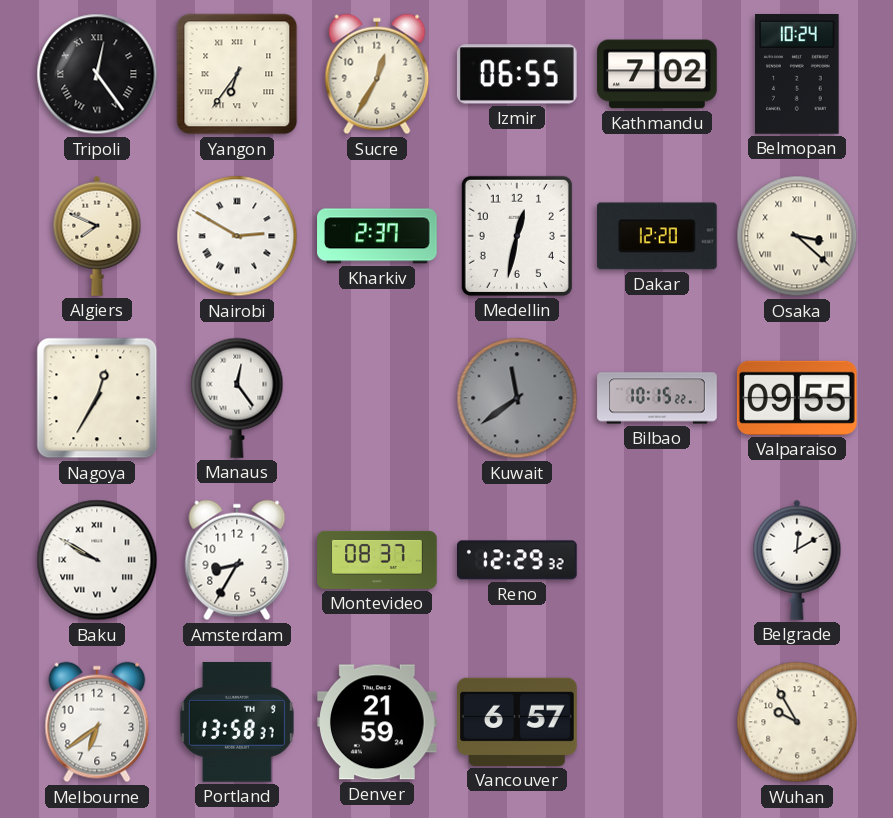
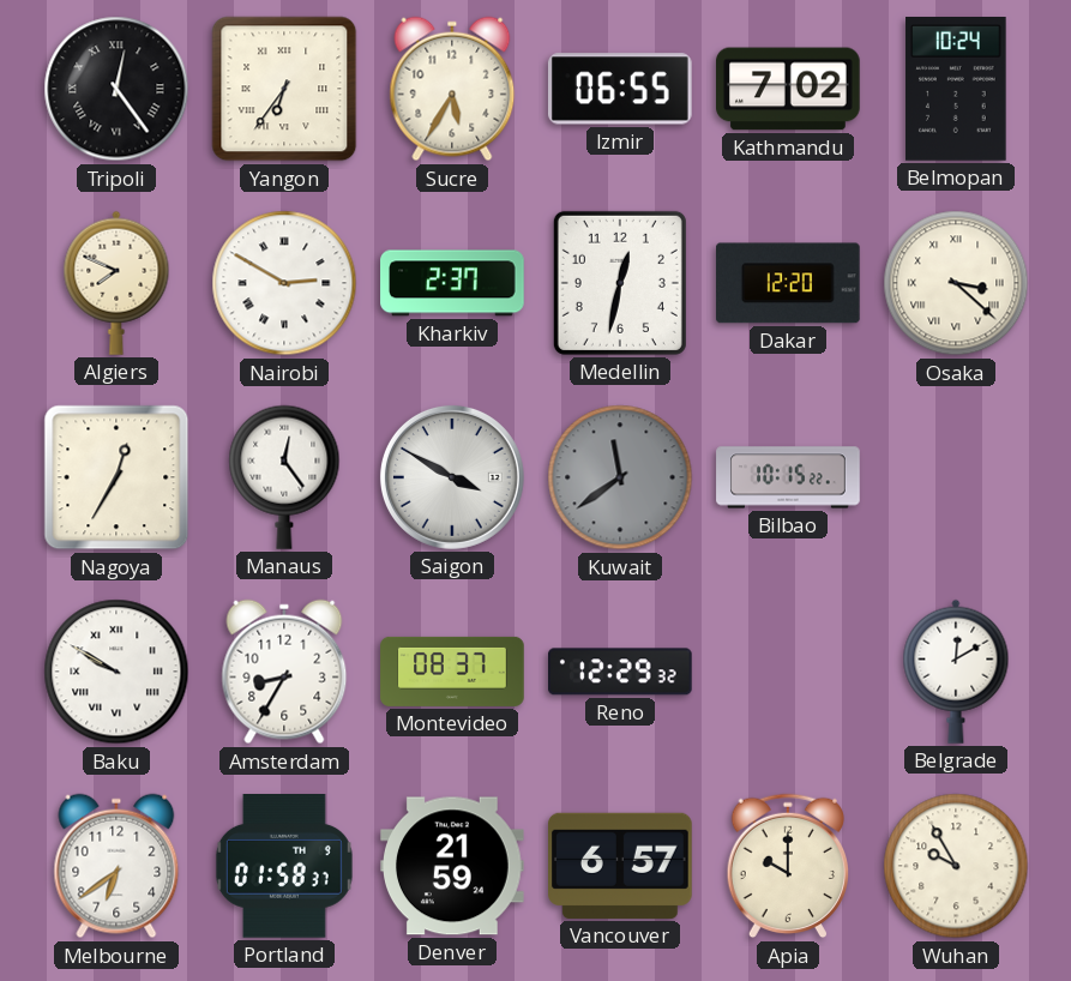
Sucre: 12:35 -> 5:35 (452, 89)
Saigon: none -> 3:50 (452, 477)
Valparaiso: 09:55 -> none (797, 398)
Portland: 13:58 -> 01:58 (284, 867)
Apia: none -> 10:00 (787, 866)
